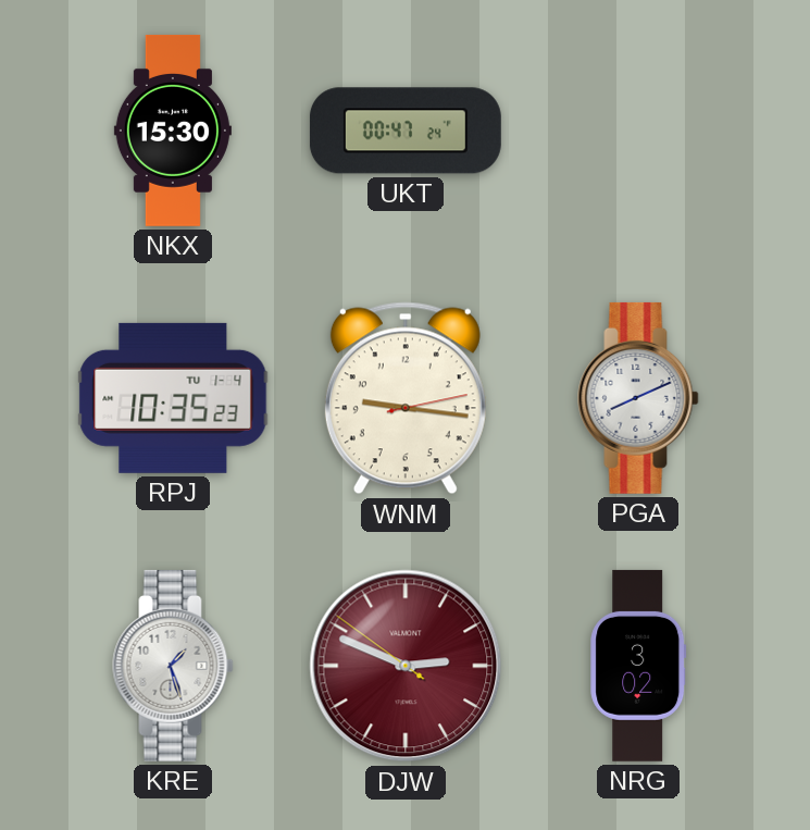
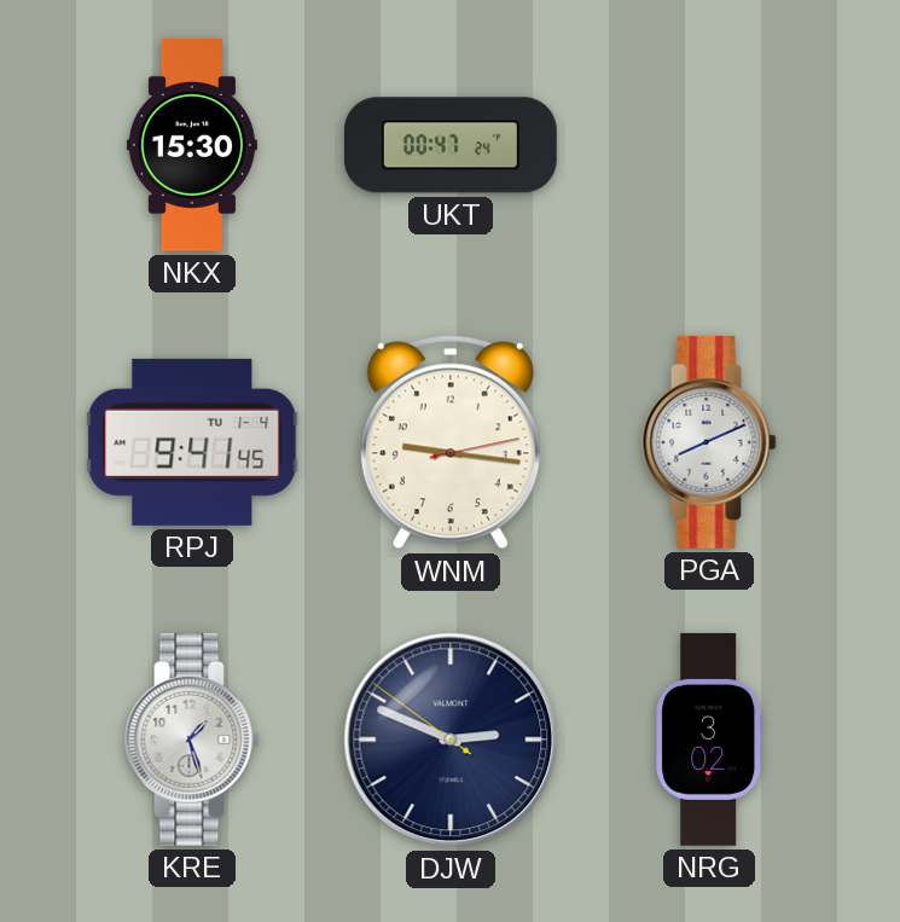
RPJ: 10:35 -> 9:41 (192, 442)
DJW dial: burgundy -> navy (451, 740)
